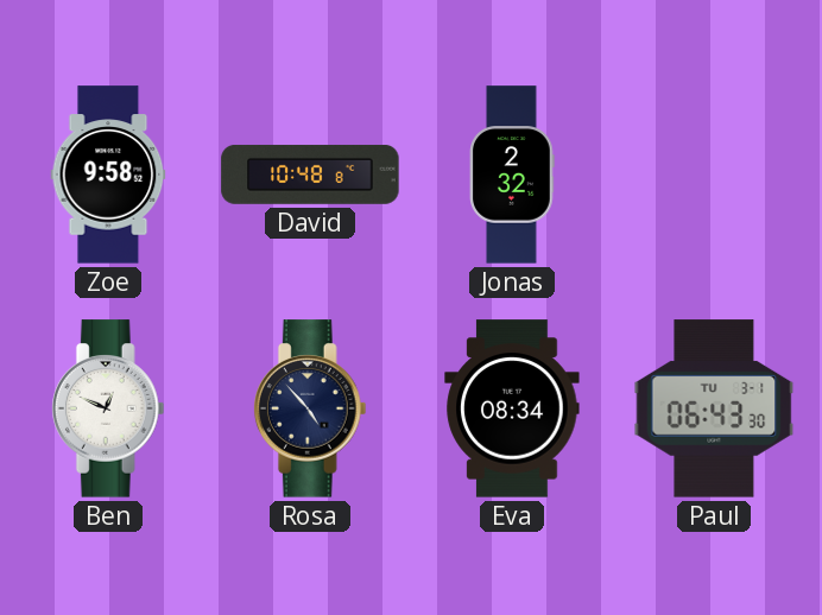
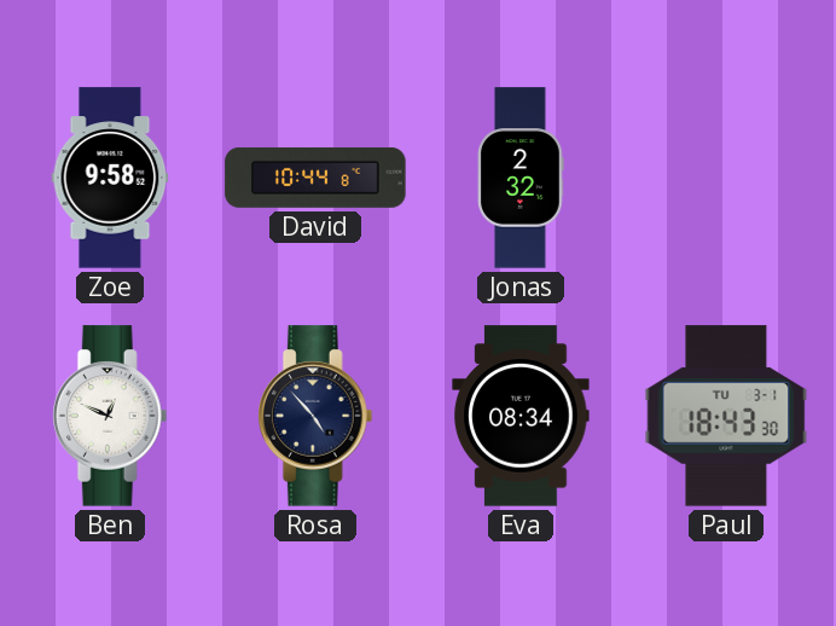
David: 10:48 -> 10:44 (315, 178)
Paul: 06:43 -> 18:43 (726, 416)
